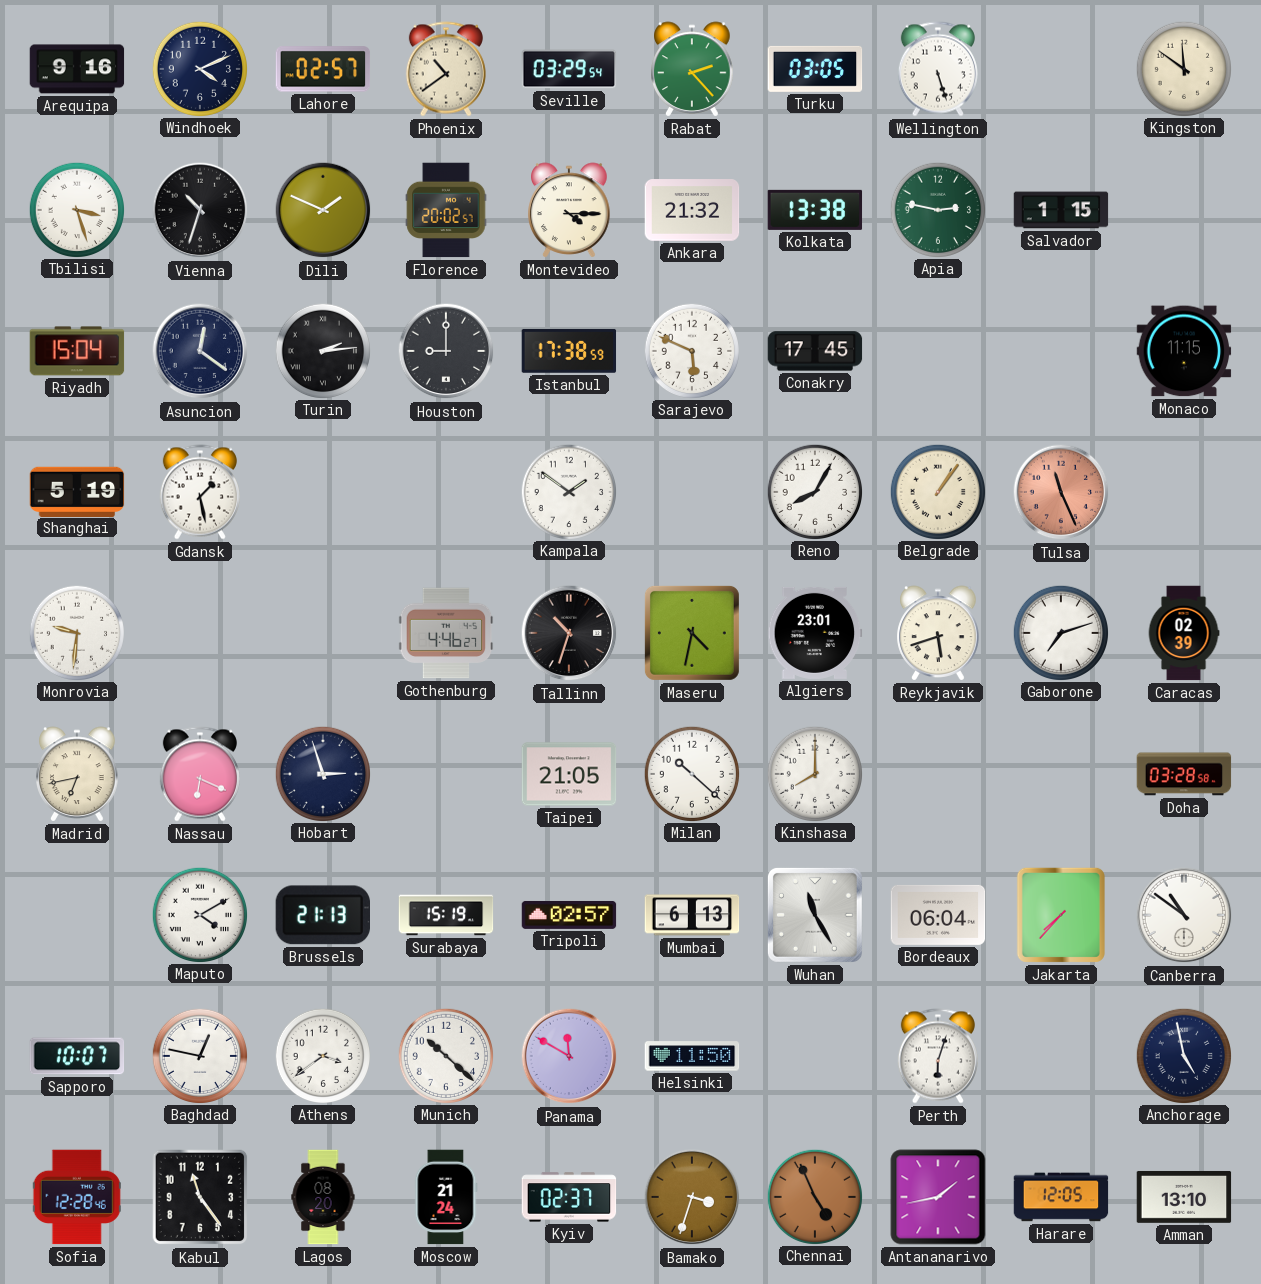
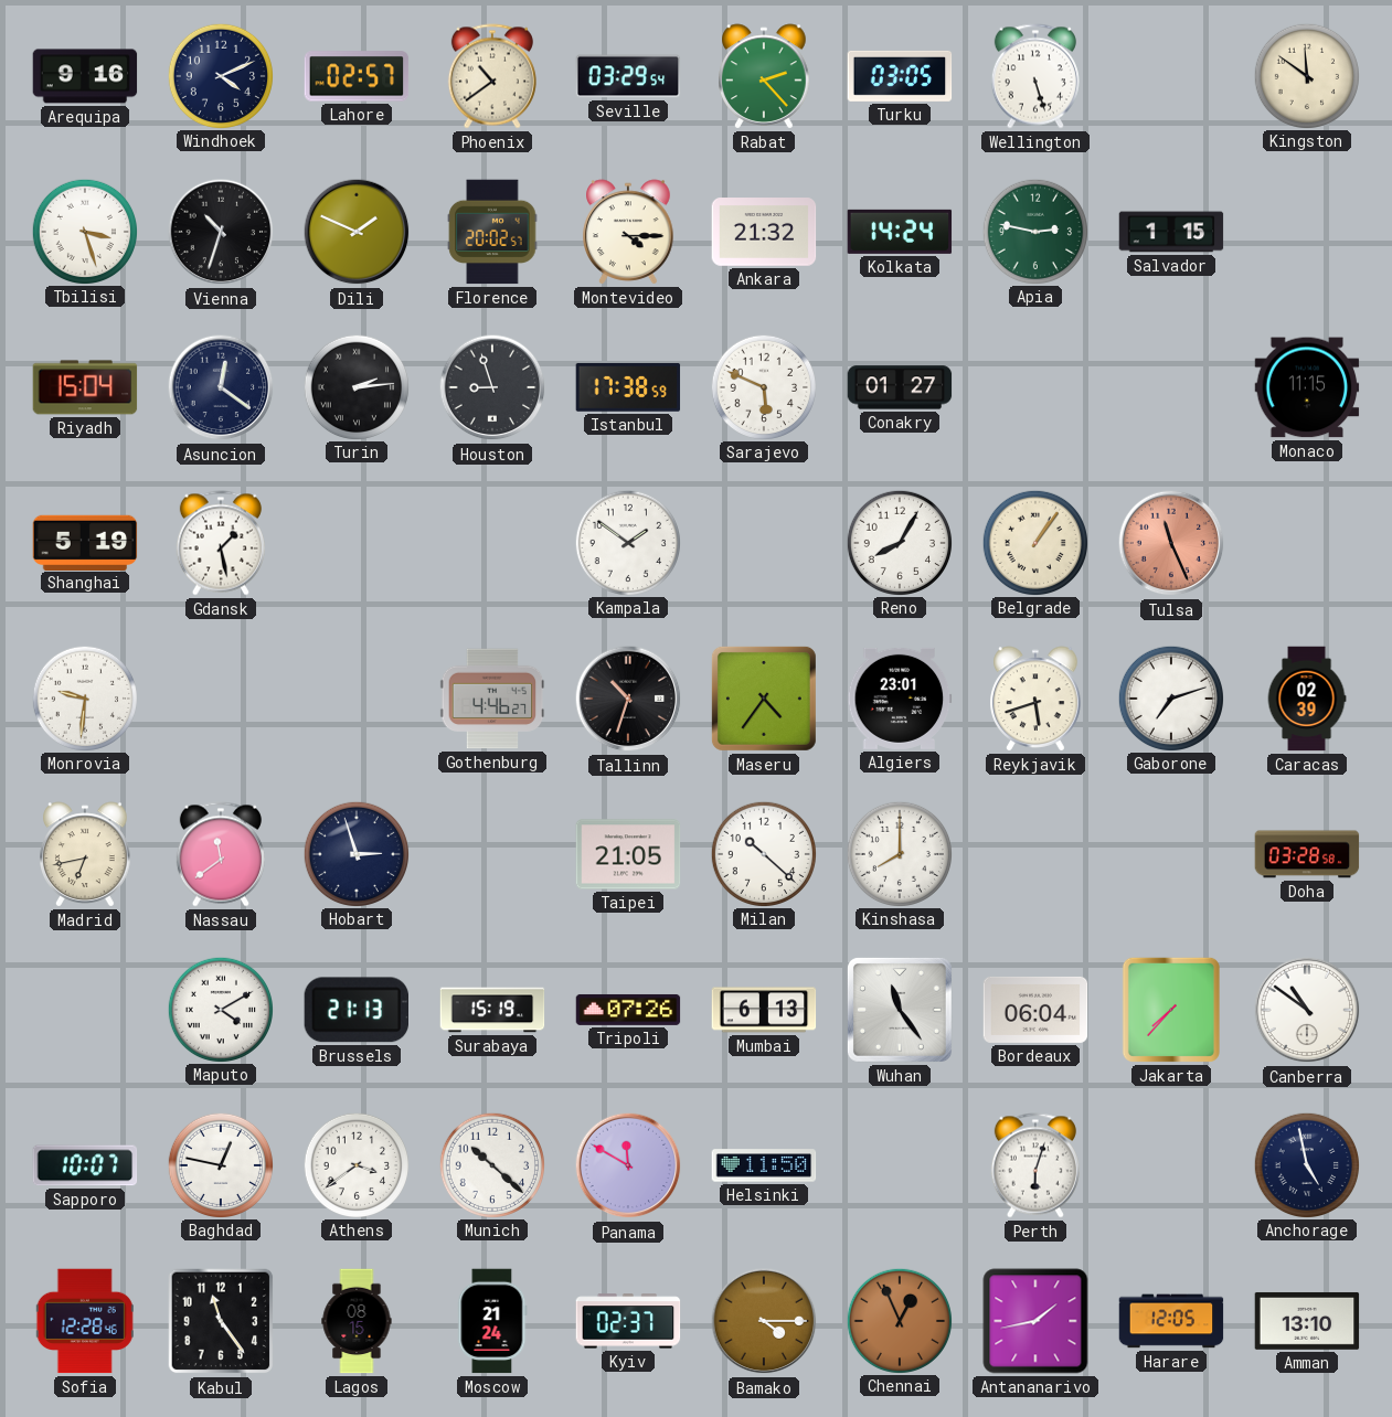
Kolkata: 13:38 -> 14:24 (900, 232)
Houston: 9:00 -> 8:57 (492, 387)
Conakry: 17:45 -> 01:27 (900, 387)
Maseru: 4:32 -> 4:36 (764, 699)
Nassau: 6:19 -> 11:39 (221, 854)
Tripoli: 02:57 -> 07:26 (628, 1010)
Wuhan: 11:25 -> 11:24 (900, 1010)
Lagos: 08:20 -> 08:15 (357, 1321)
Bamako: 3:33 -> 4:15 (764, 1321)
Chennai: 4:56 -> 12:56 (899, 1320)
